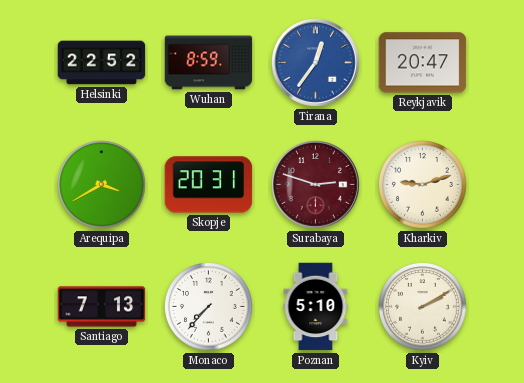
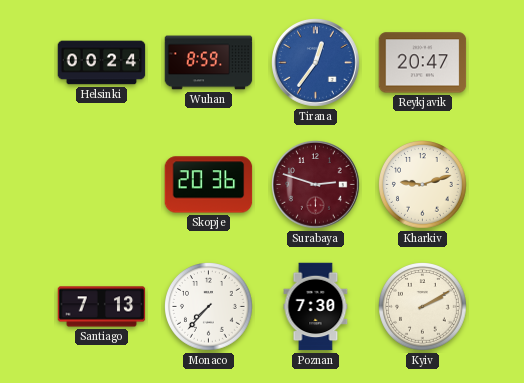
Helsinki: 22:52 -> 00:24 (102, 63)
Arequipa: 3:40 -> none (102, 185)
Skopje: 20:31 -> 20:36 (209, 185)
Poznan: 5:10 -> 7:30 (316, 307)
